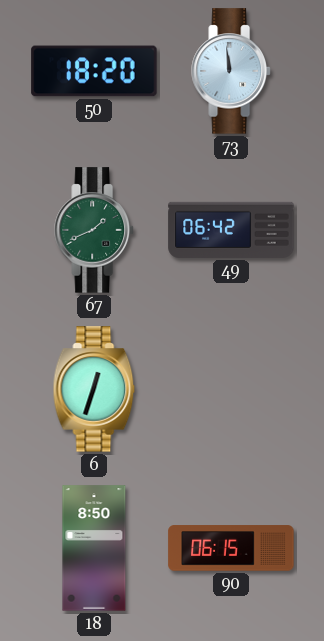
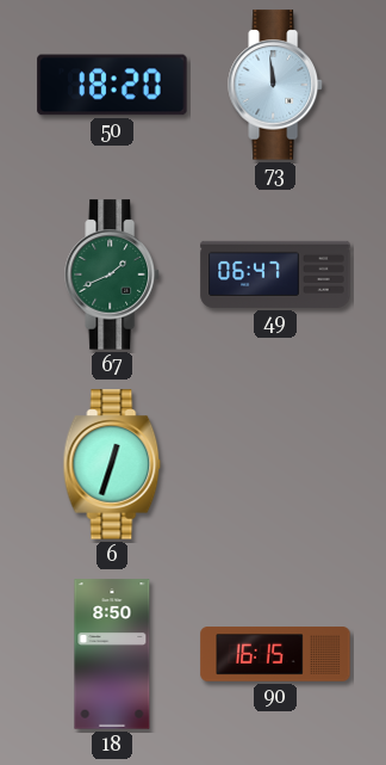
49: 06:42 -> 06:47 (275, 274)
90: 06:15 -> 16:15 (275, 654)
